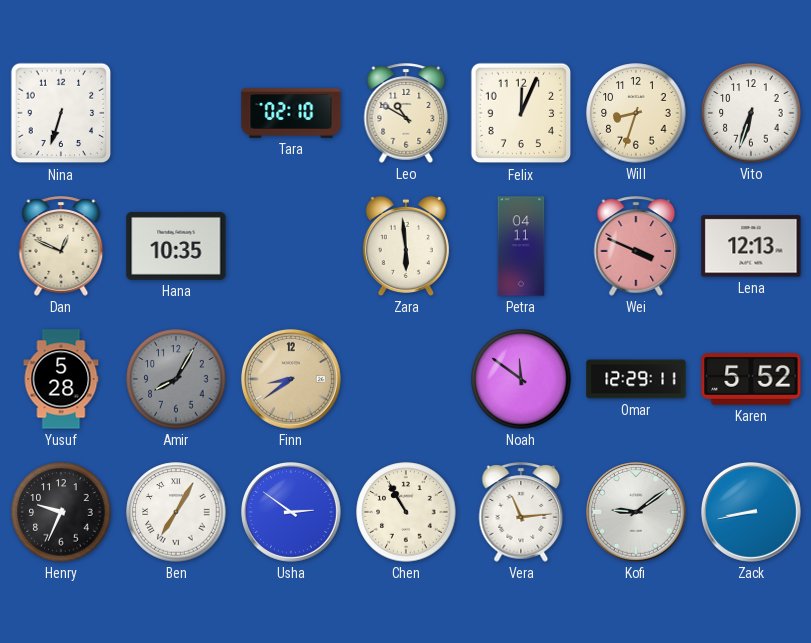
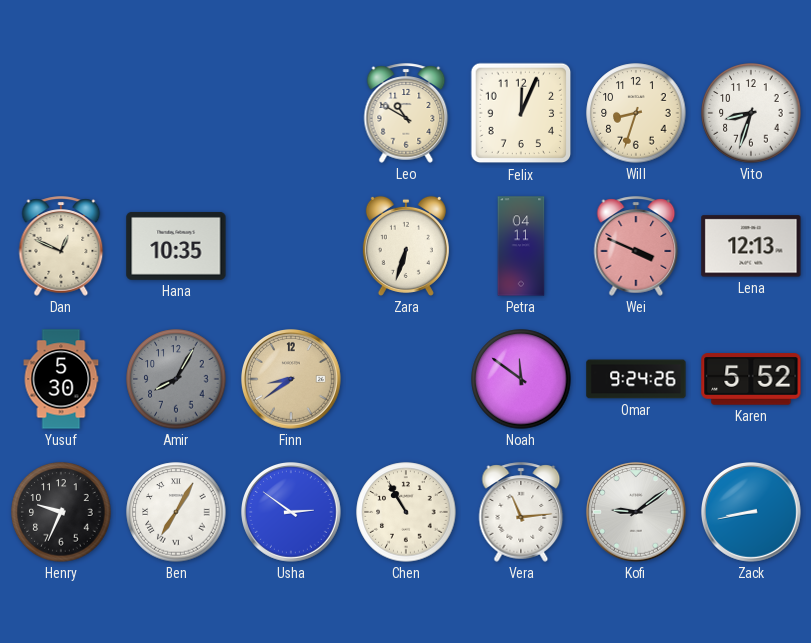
Nina: 6:33 -> none (61, 113)
Tara: 02:10 -> none (291, 114)
Vito: 6:33 -> 8:33 (751, 113)
Zara: 5:59 -> 6:33 (406, 246)
Yusuf: 5:28 -> 5:30 (61, 379)
Omar: 12:29 -> 9:24 (636, 379)
